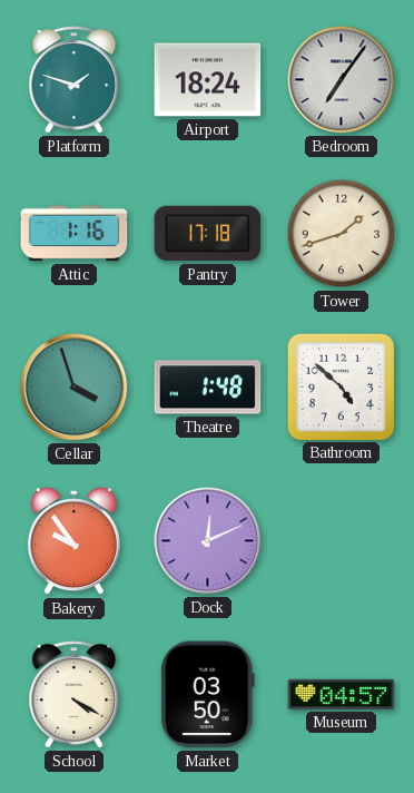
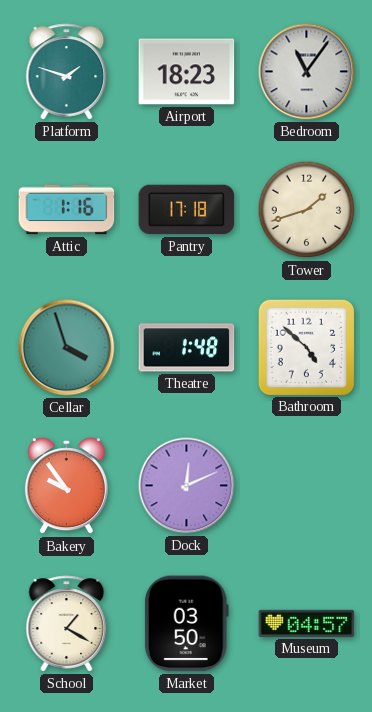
Airport: 18:24 -> 18:23 (187, 72)
Bedroom: 7:06 -> 11:06 (307, 72)
School: 4:20 -> 1:20 (67, 624)
